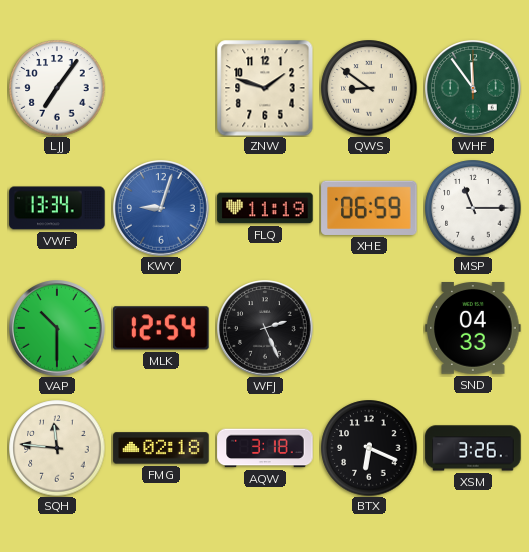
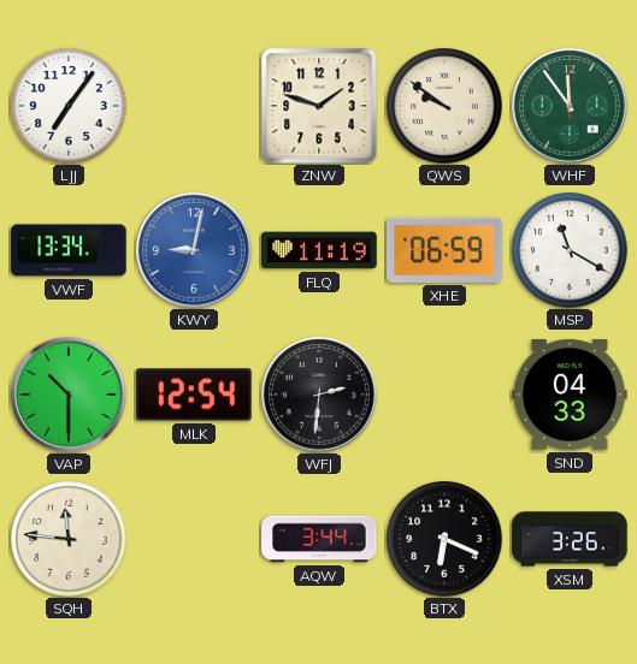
QWS: 8:51 -> 9:51 (444, 106)
KWY: 9:03 -> 9:02 (194, 250)
MSP: 11:15 -> 11:20 (570, 250)
WFJ: 2:26 -> 2:31 (319, 395)
FMG: 02:18 -> none (161, 448)
AQW: 3:18 -> 3:44 (319, 539)
